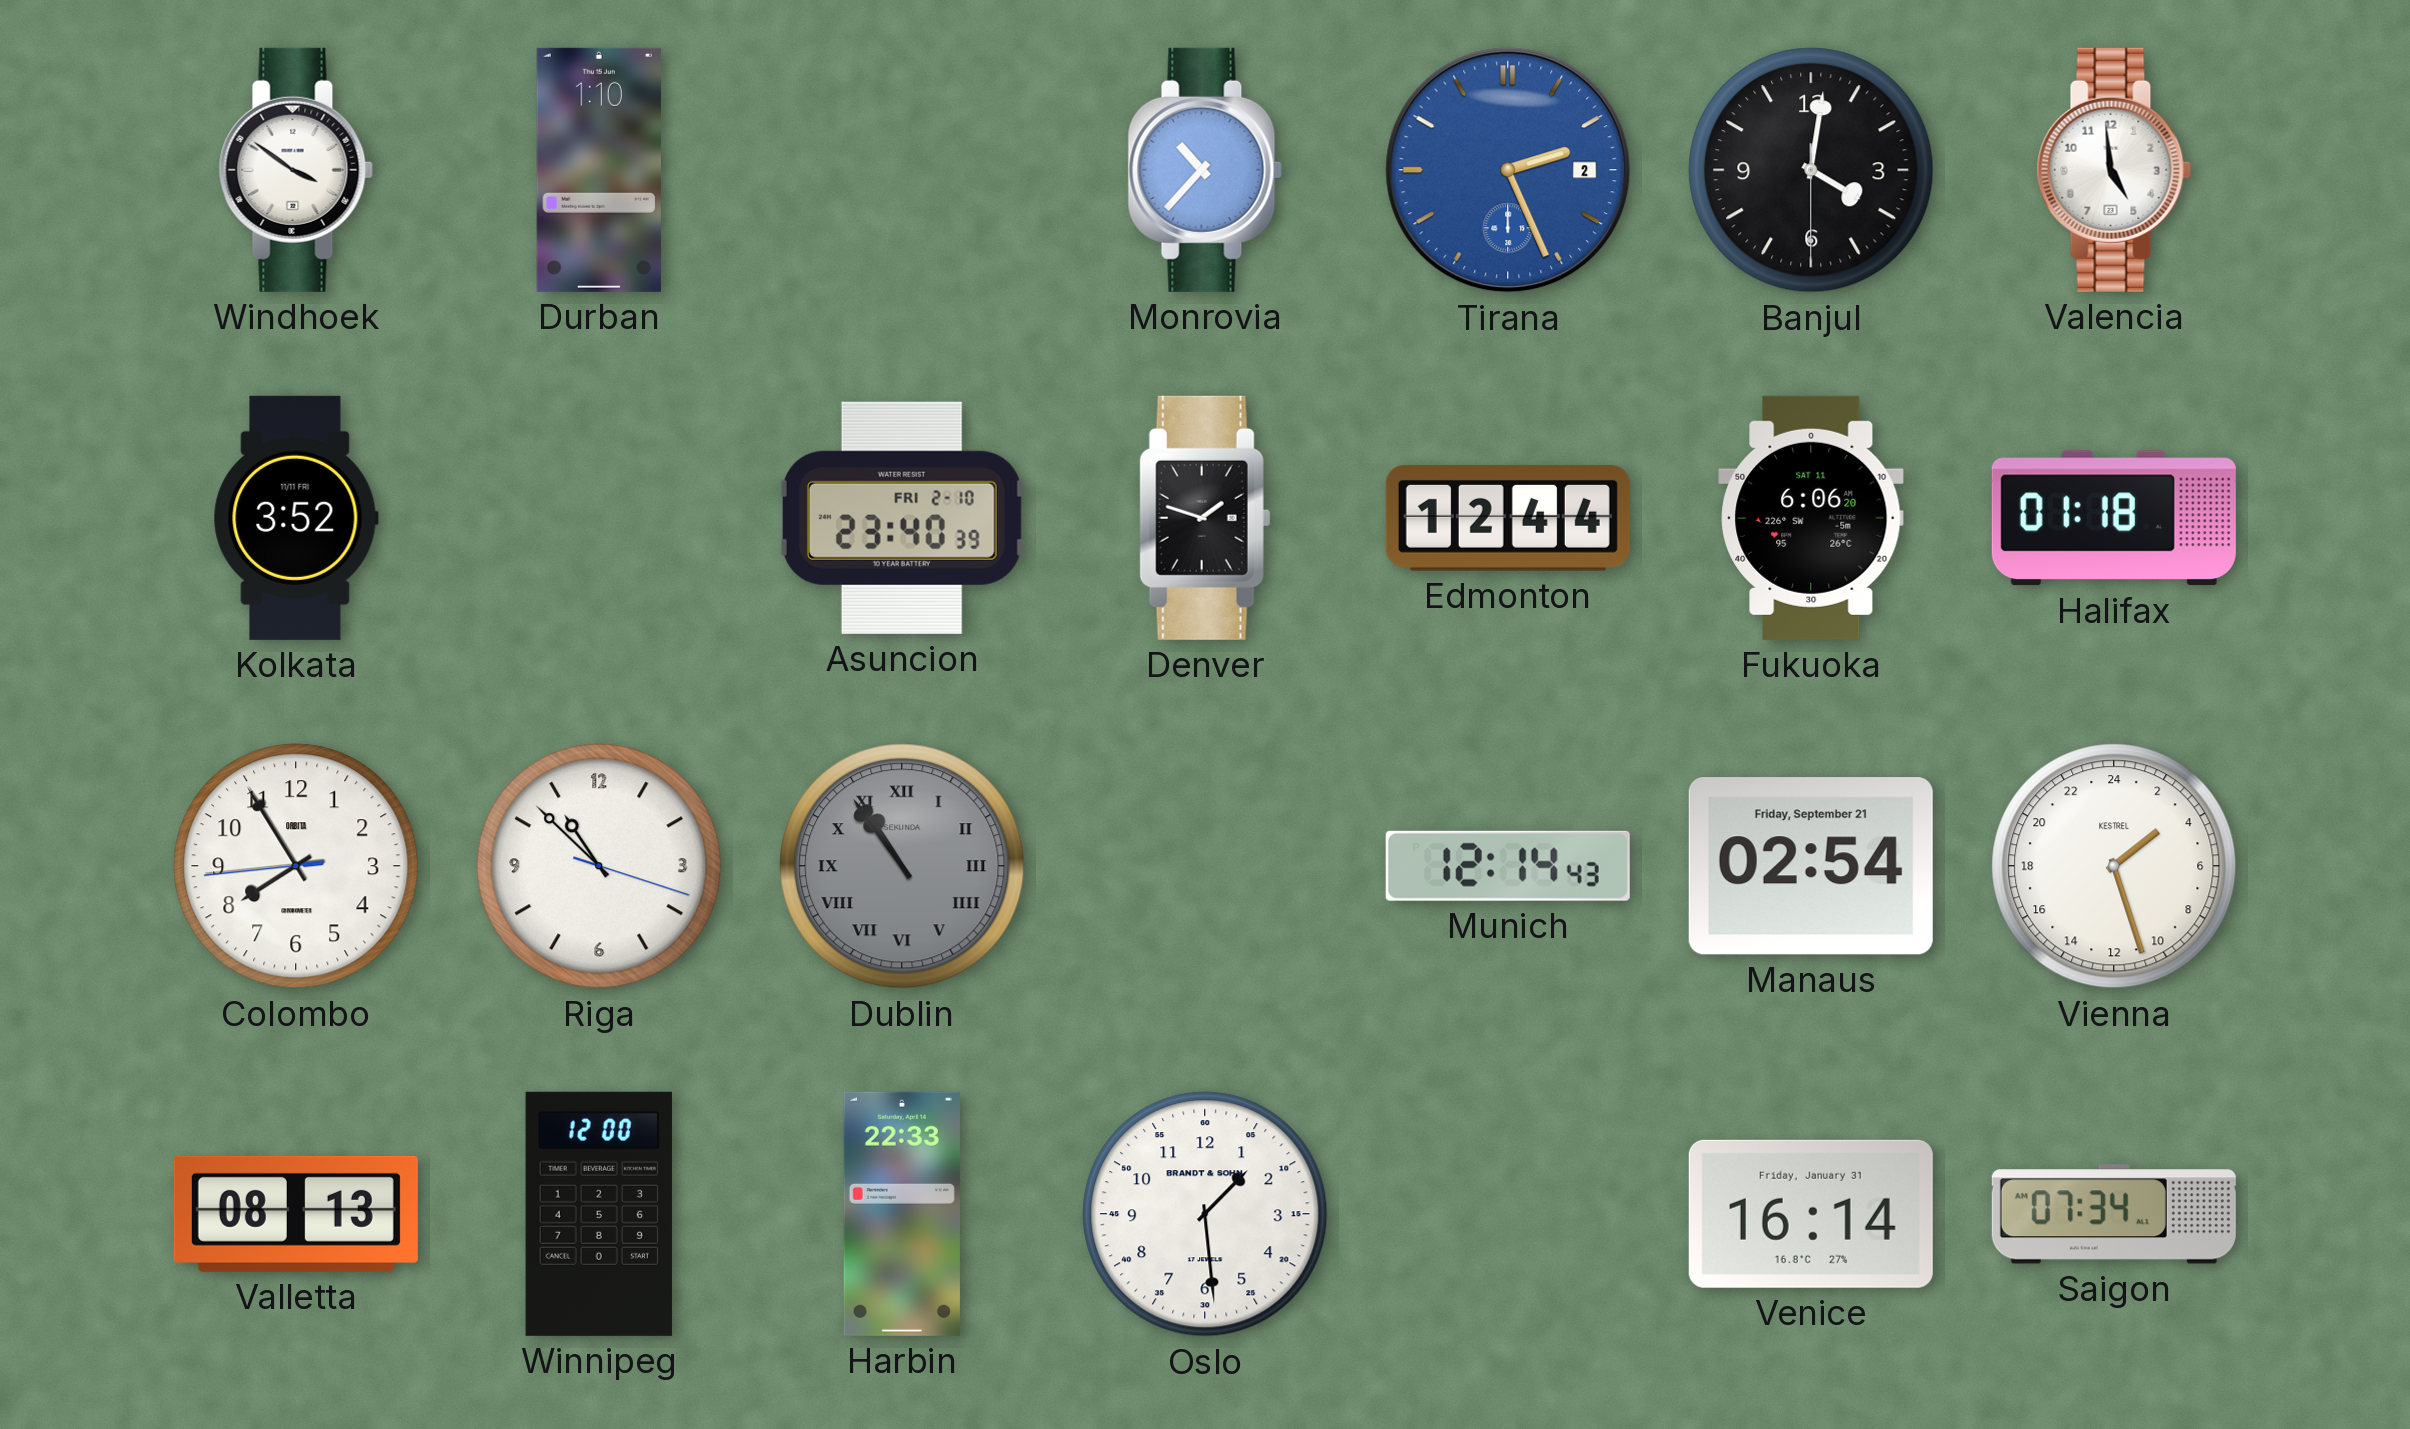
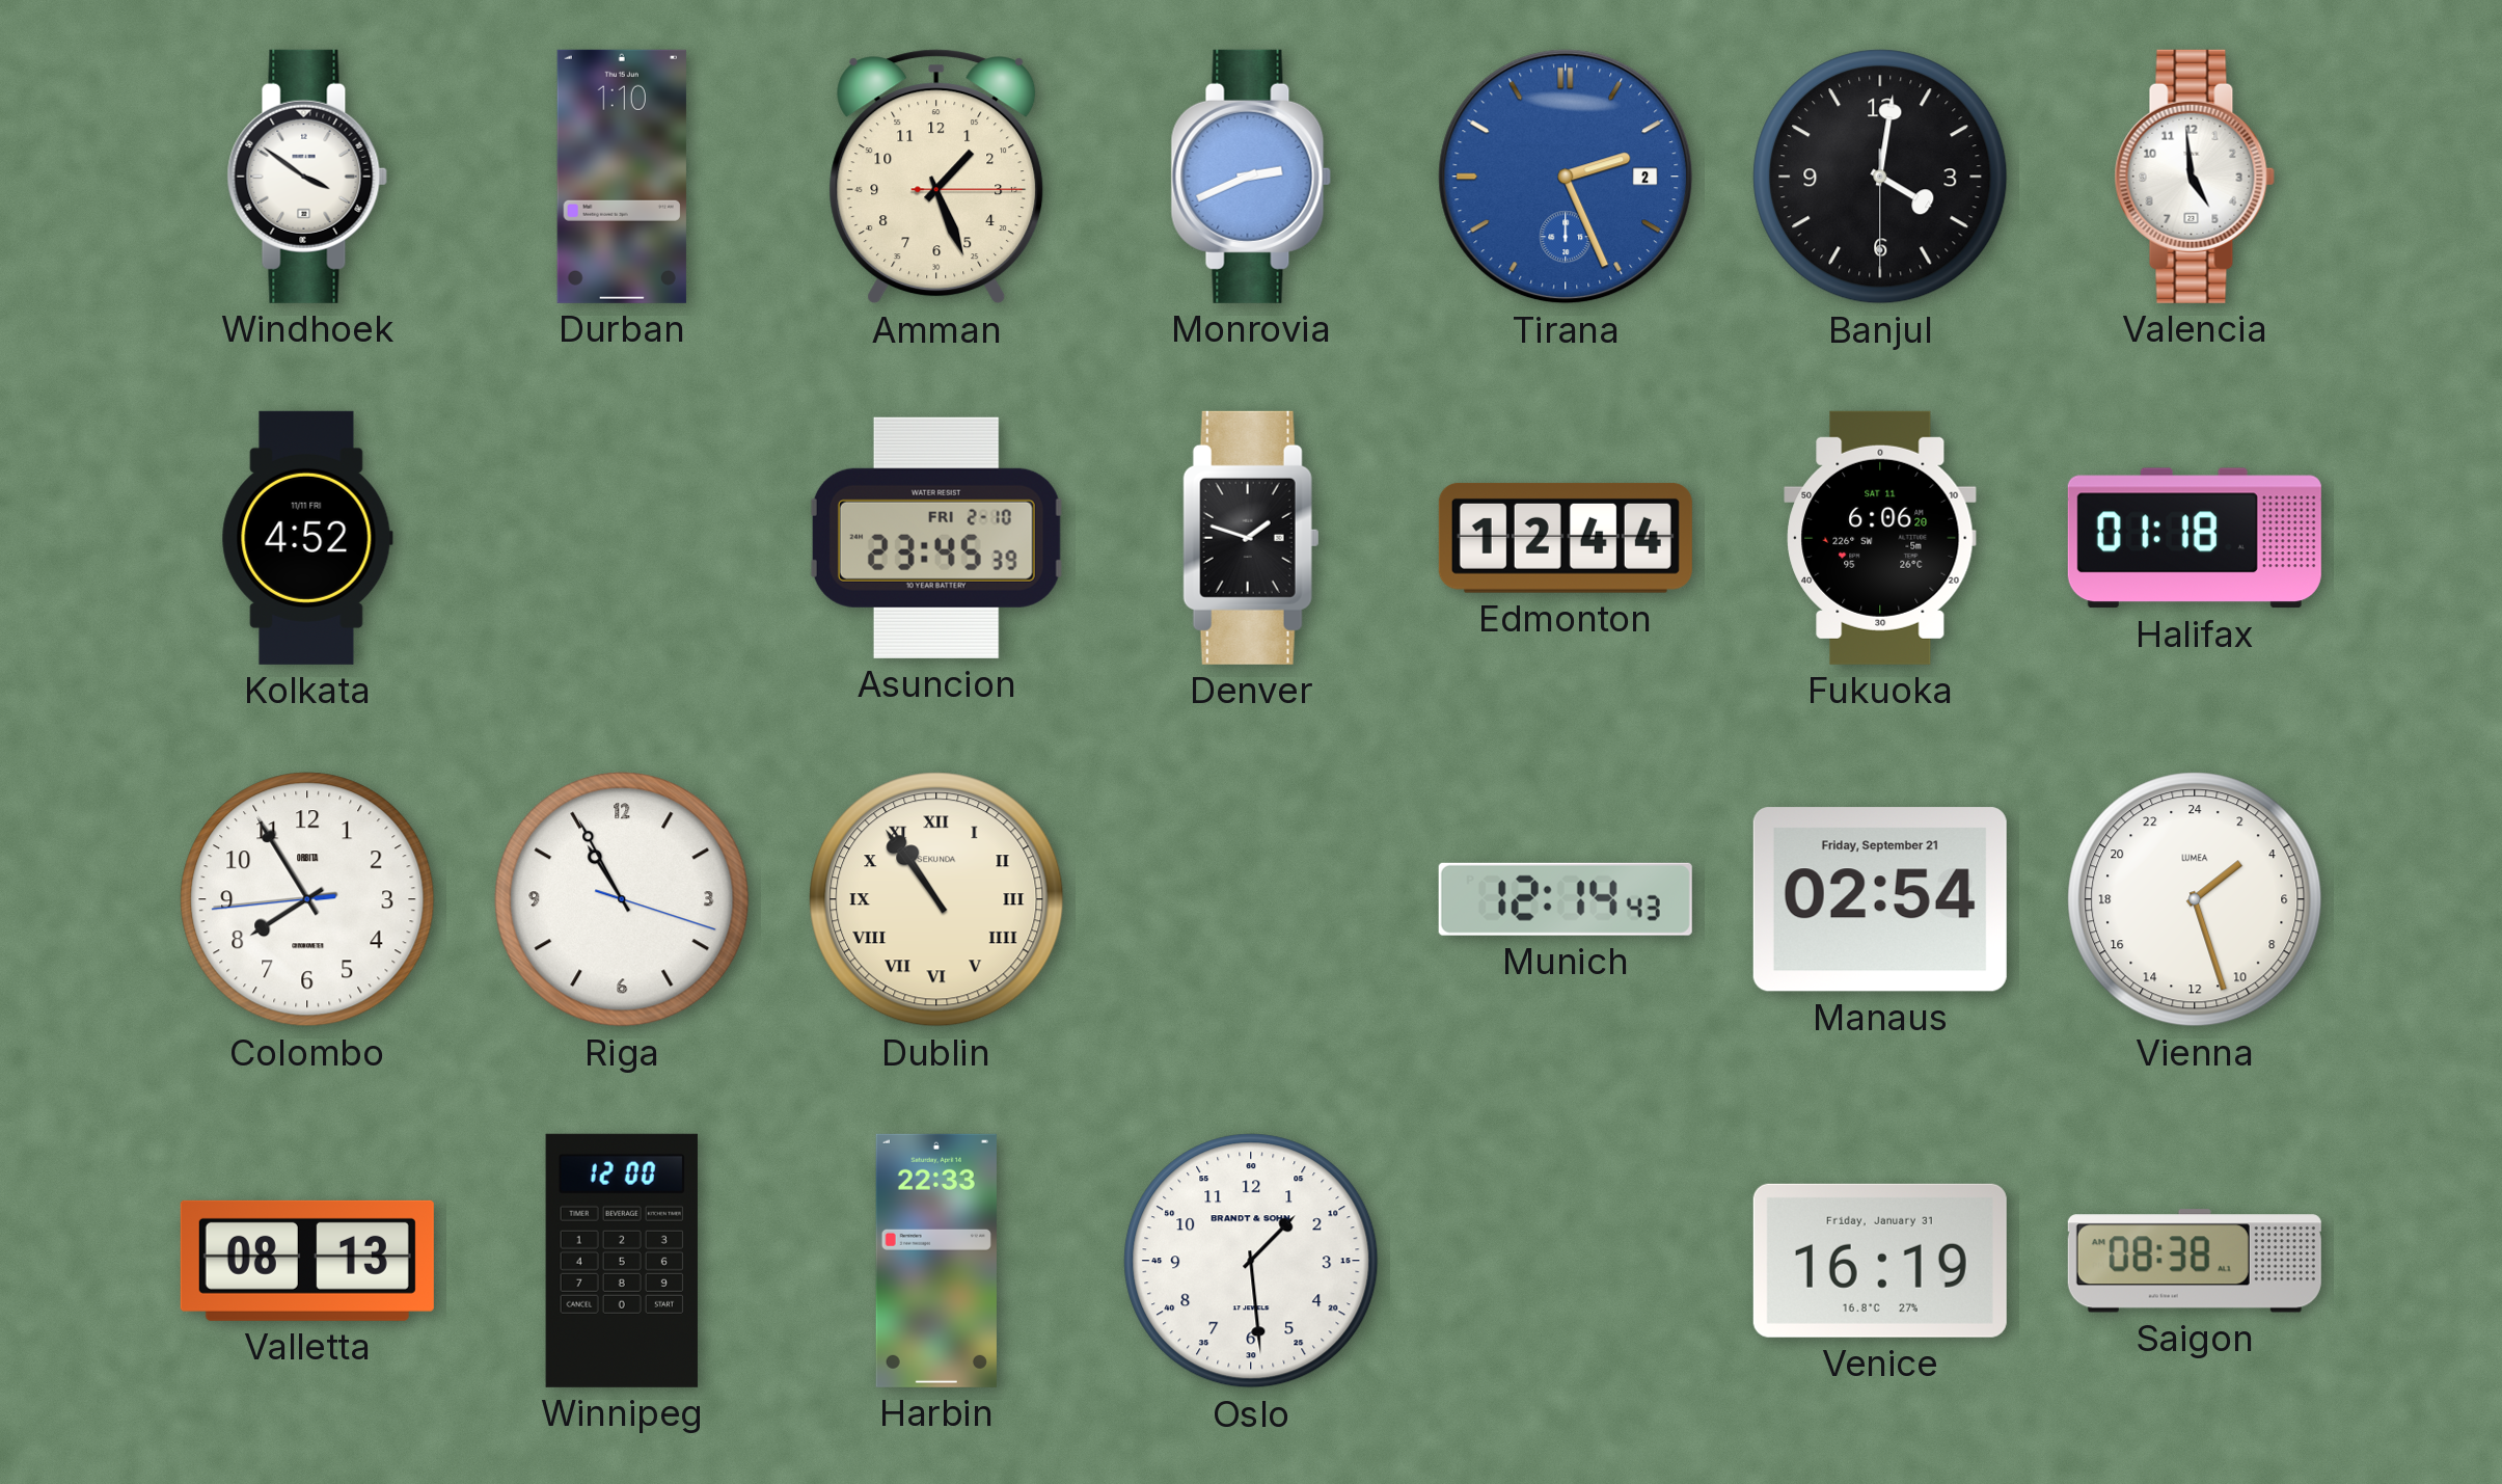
Amman: none -> 1:26 (936, 177)
Monrovia: 10:37 -> 2:41 (1251, 177)
Kolkata: 3:52 -> 4:52 (307, 538)
Asuncion: 23:40 -> 23:45 (936, 538)
Riga: 10:52 -> 10:55 (622, 899)
Dublin dial: grey -> cream (936, 899)
Vienna brand: KESTREL -> LUMEA (2195, 899)
Venice: 16:14 -> 16:19 (1880, 1261)
Saigon: 07:34 -> 08:38 (2195, 1261)
